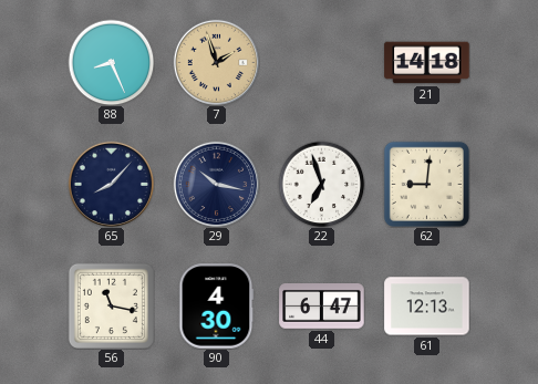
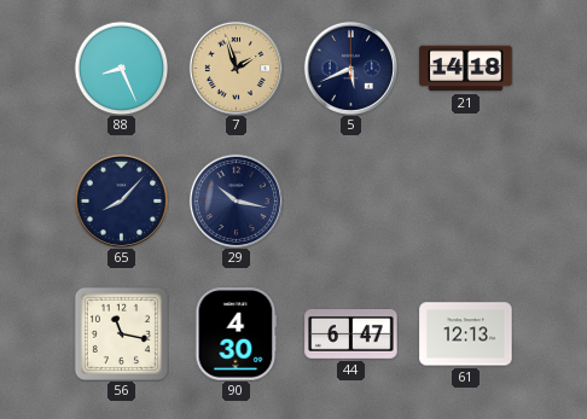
5: none -> 5:41 (350, 68)
22: 6:57 -> none (321, 184)
62: 9:01 -> none (426, 184)
